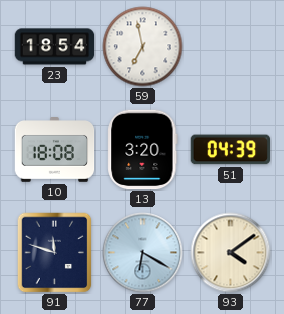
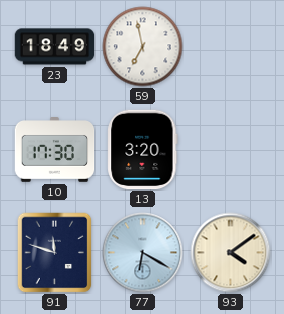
23: 18:54 -> 18:49 (55, 47)
10: 18:08 -> 17:30 (55, 150)
51: 04:39 -> none (230, 150)
